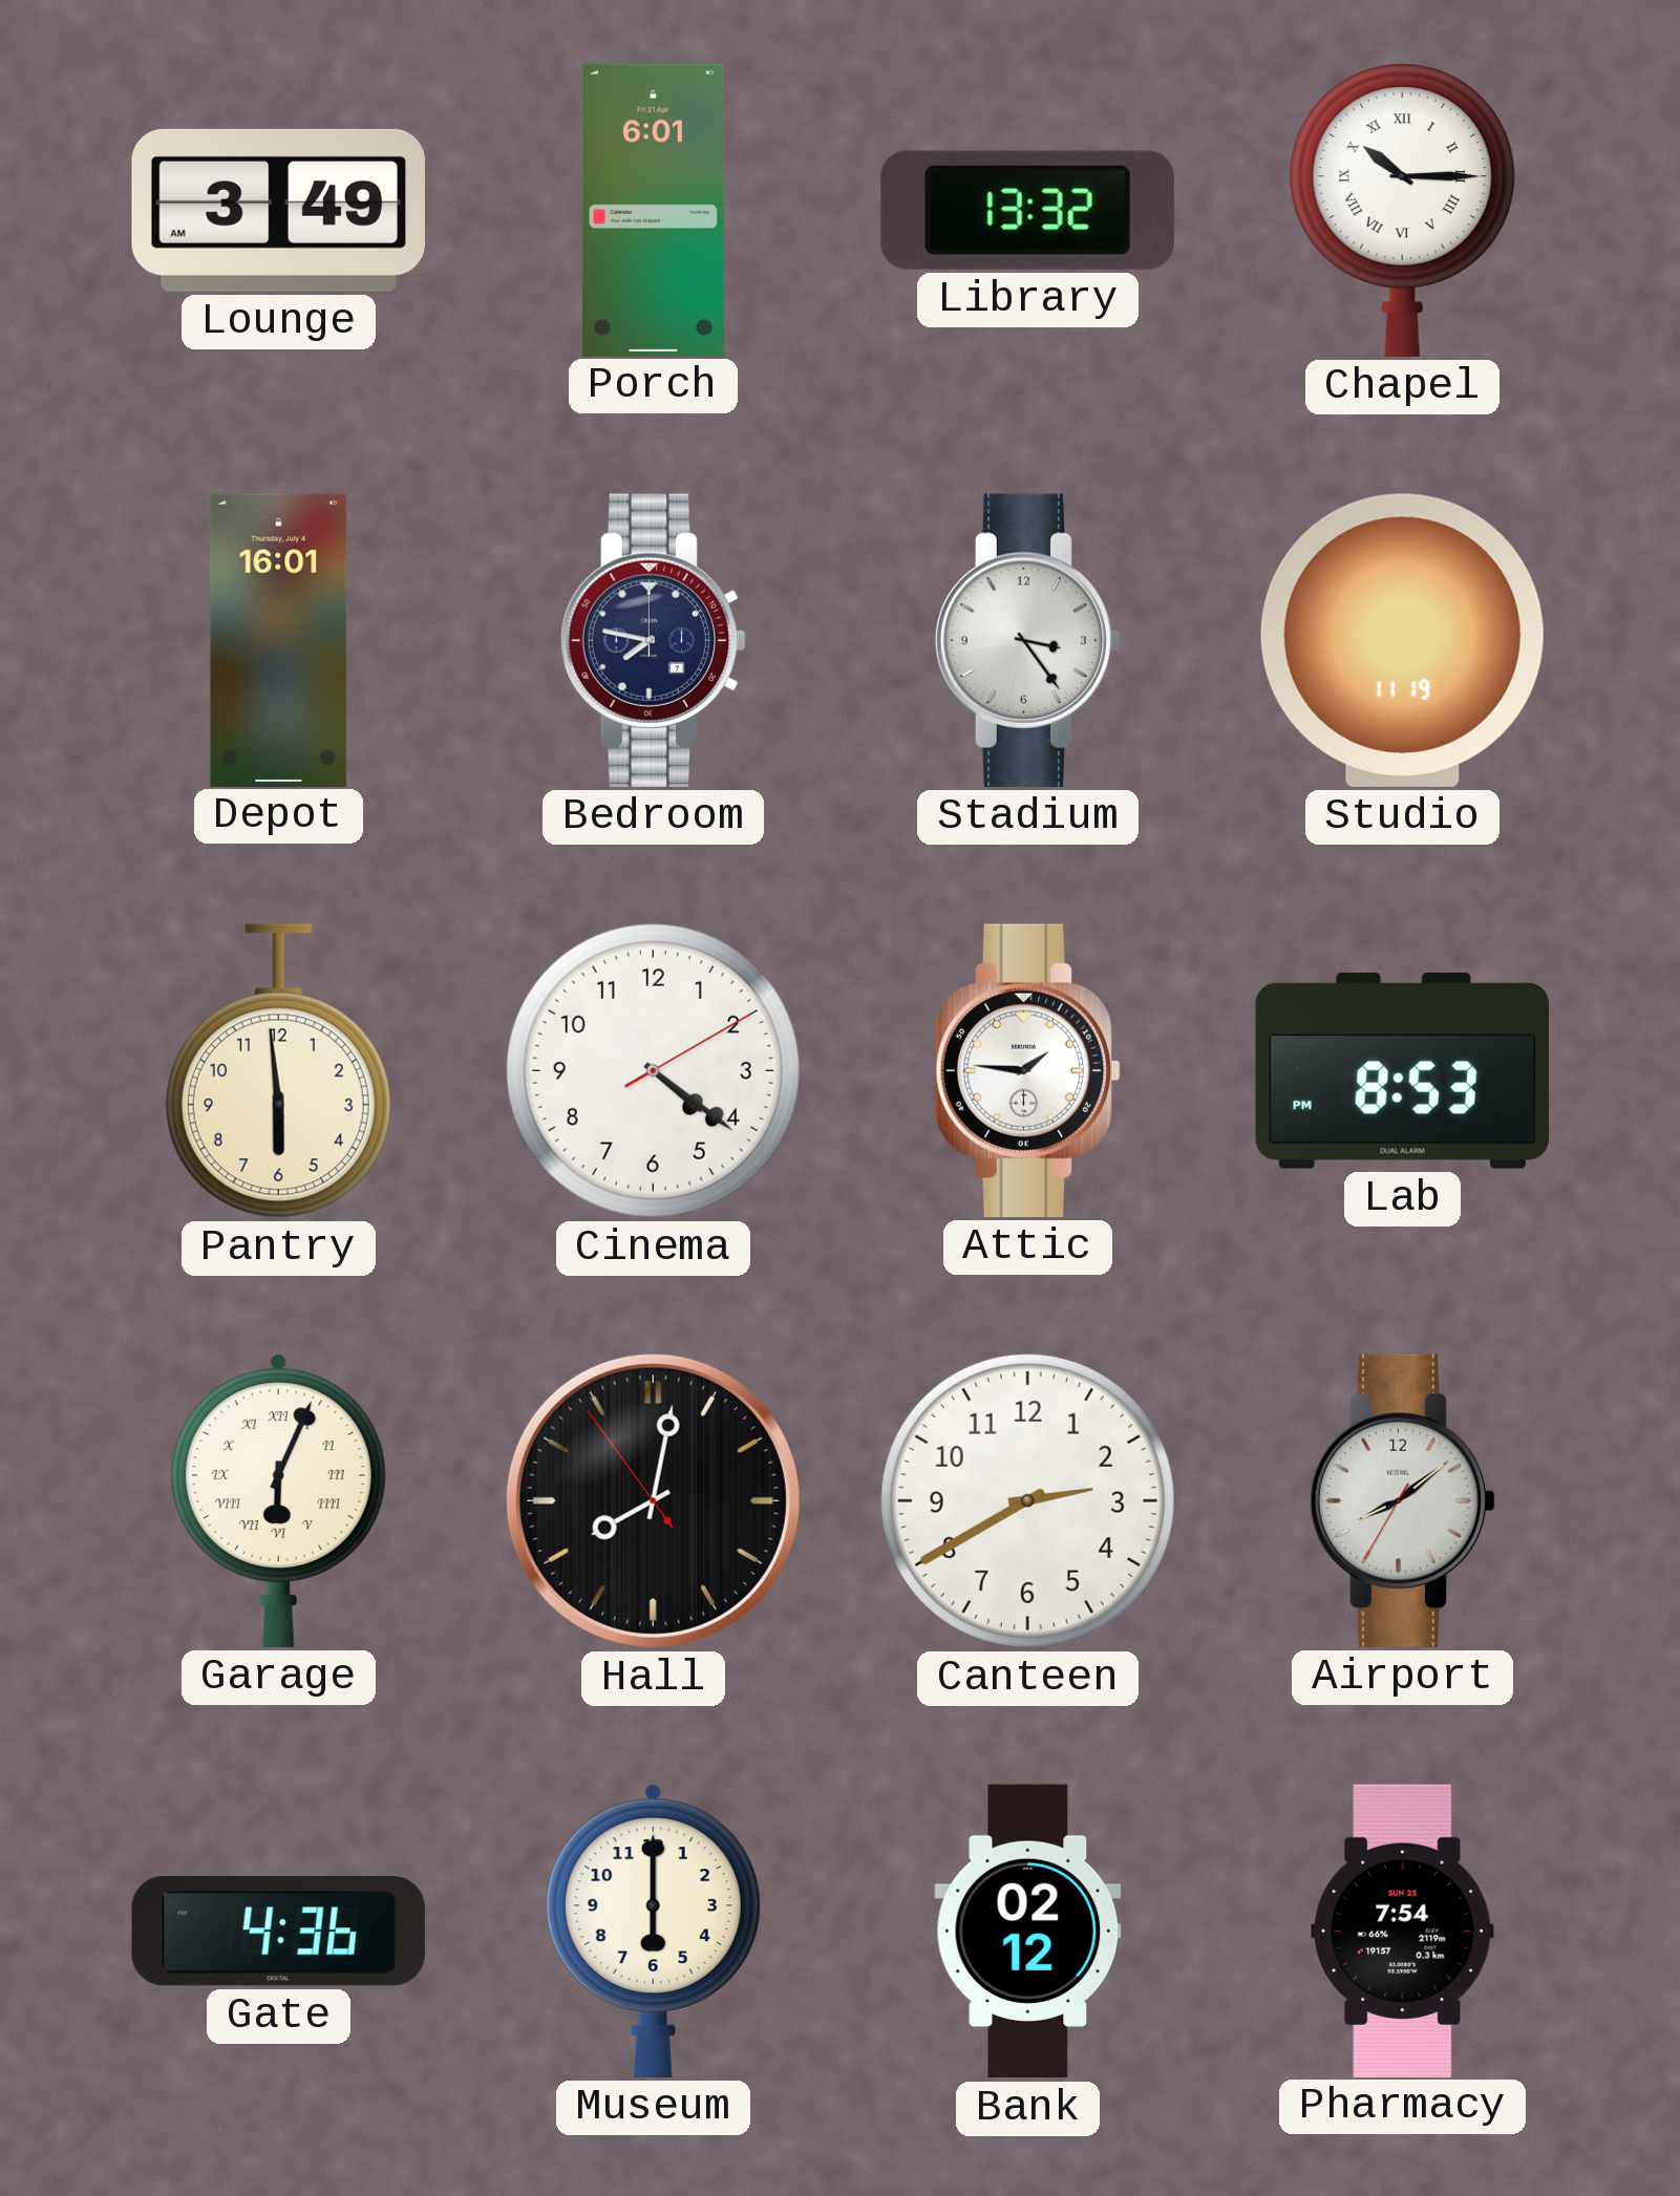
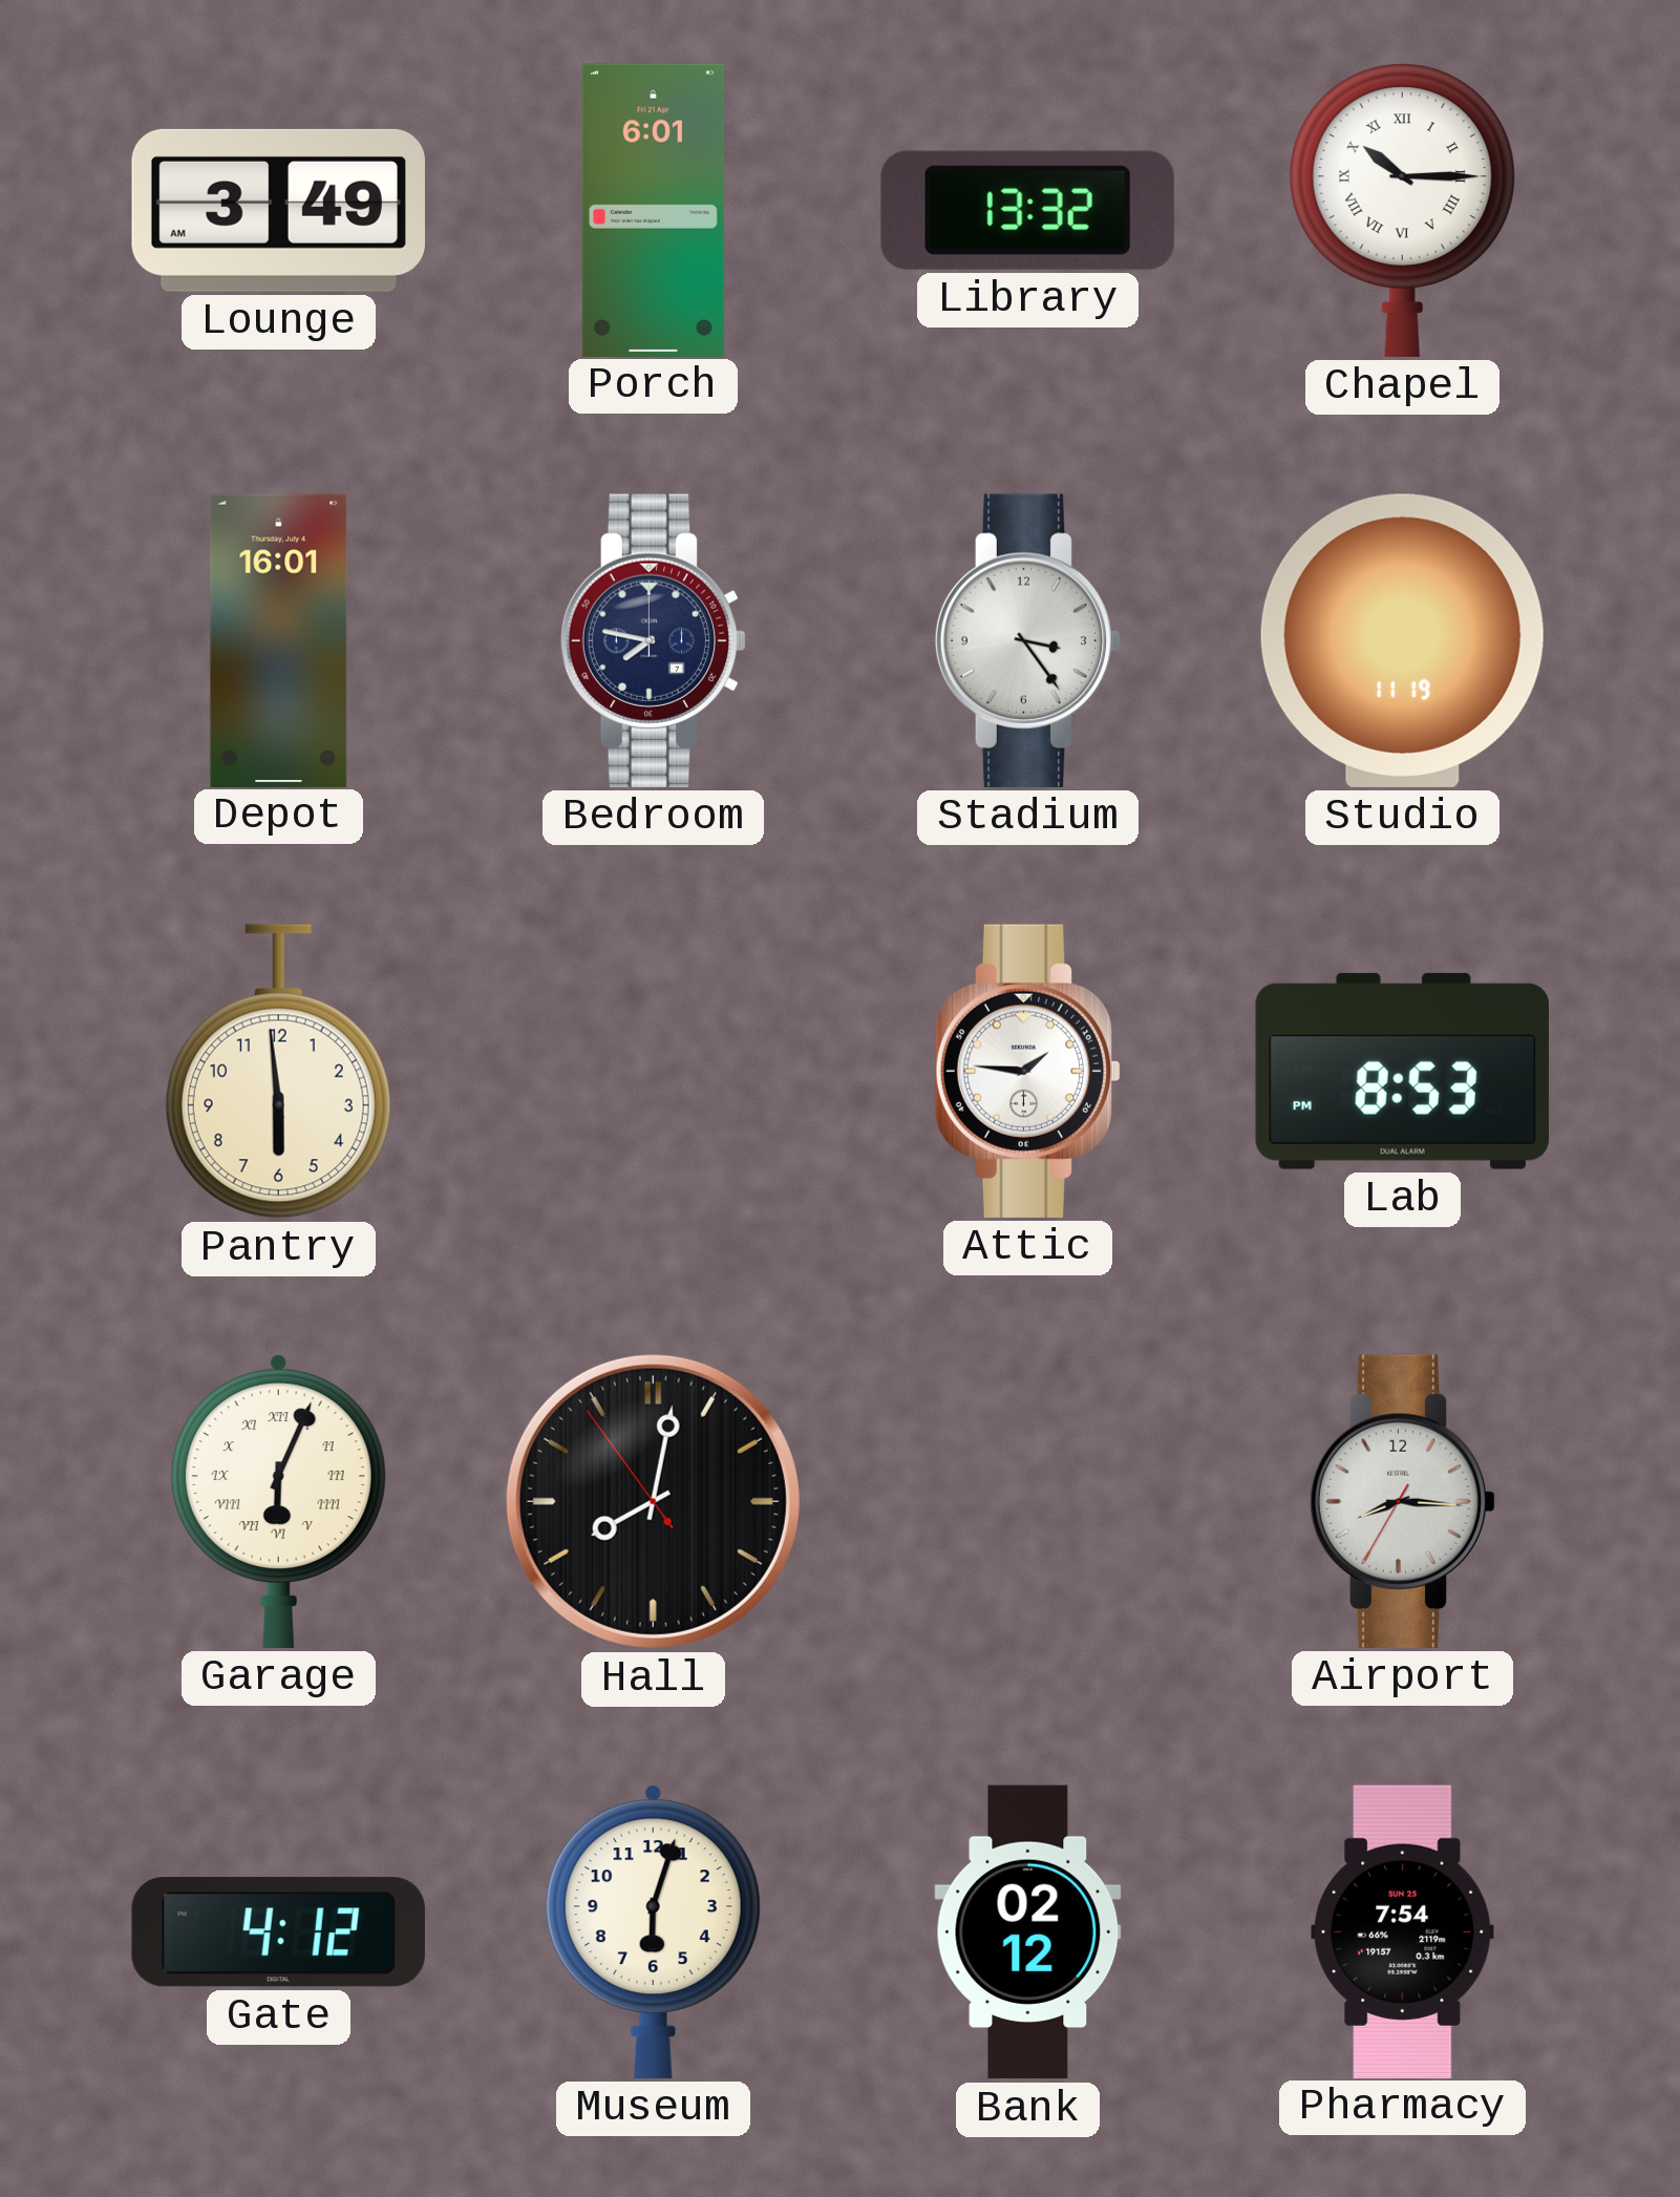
Cinema: 4:21 -> none (653, 1070)
Canteen: 2:40 -> none (1027, 1500)
Airport: 8:08 -> 8:15 (1403, 1501)
Gate: 4:36 -> 4:12 (278, 1932)
Museum: 6:00 -> 6:03 (653, 1931)
